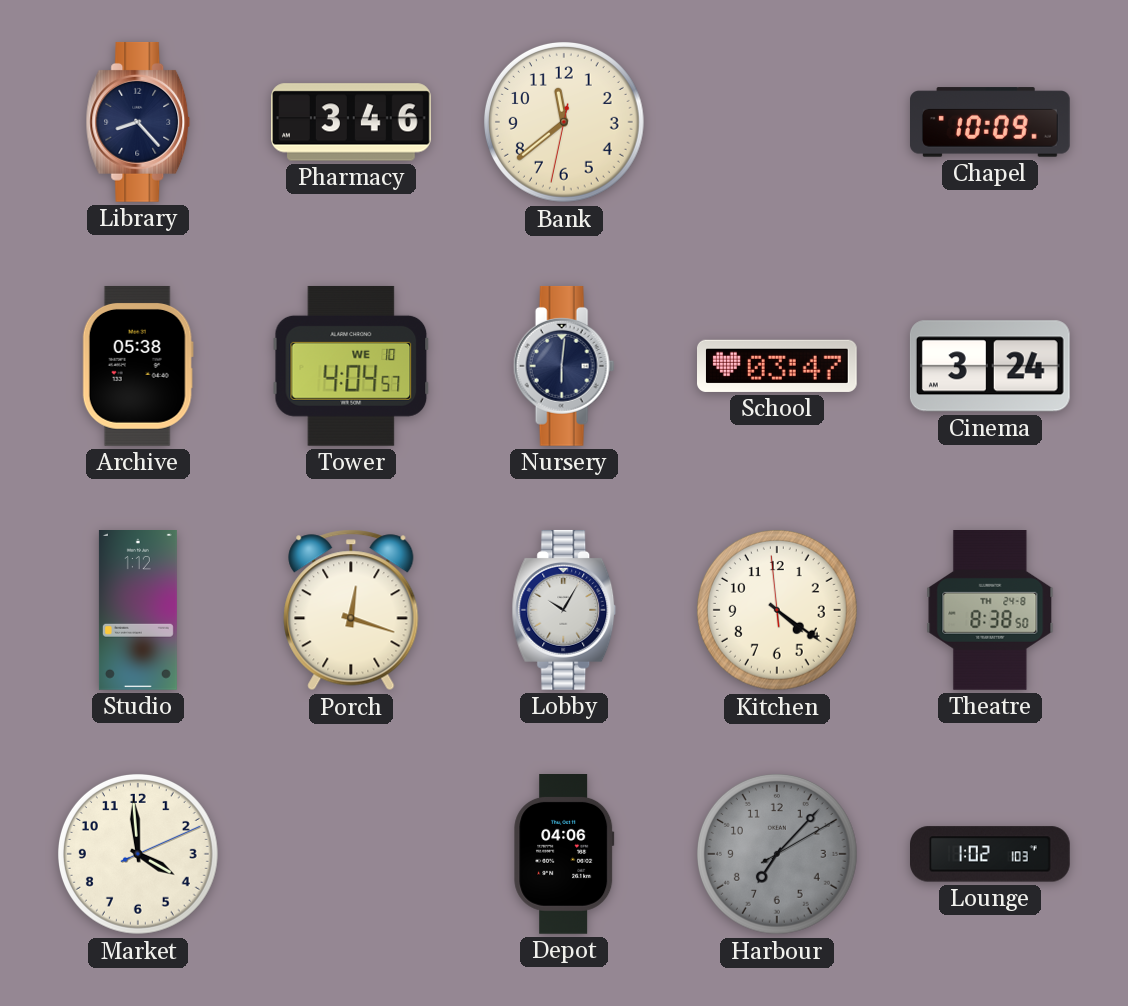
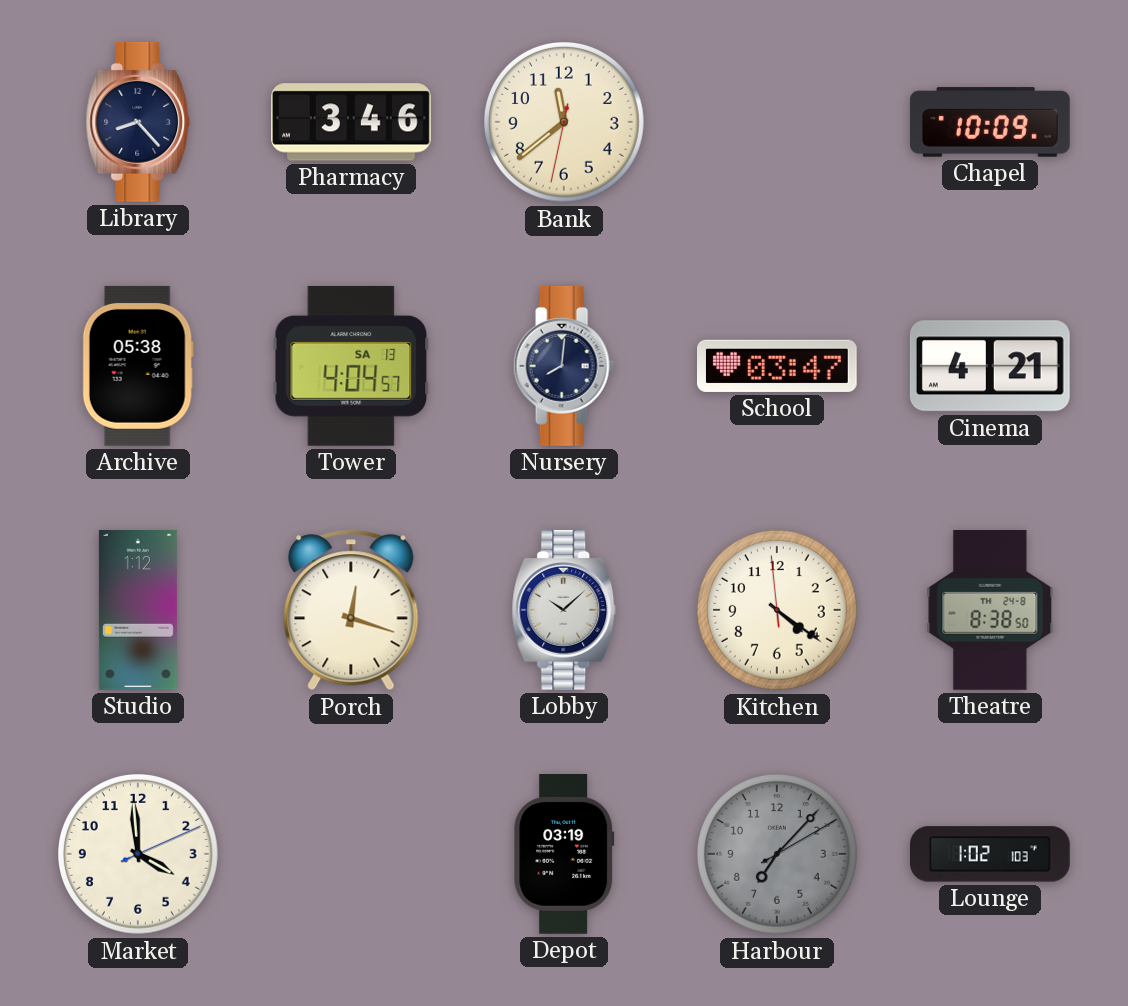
Tower date: WE 10 -> SA 13 (351, 366)
Nursery: 6:01 -> 8:01 (564, 366)
Cinema: 3:24 -> 4:21 (990, 366)
Lobby: 10:05 -> 10:08 (564, 610)
Depot: 04:06 -> 03:19 (564, 855)
